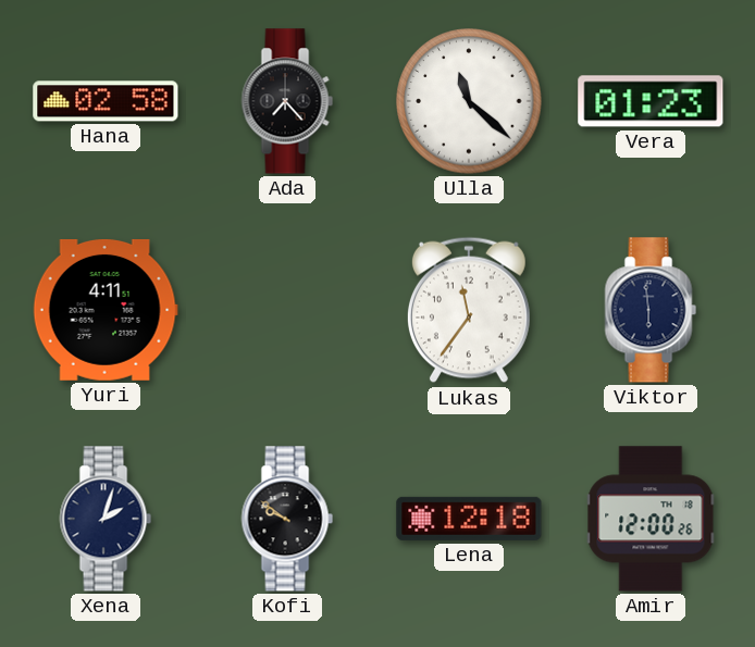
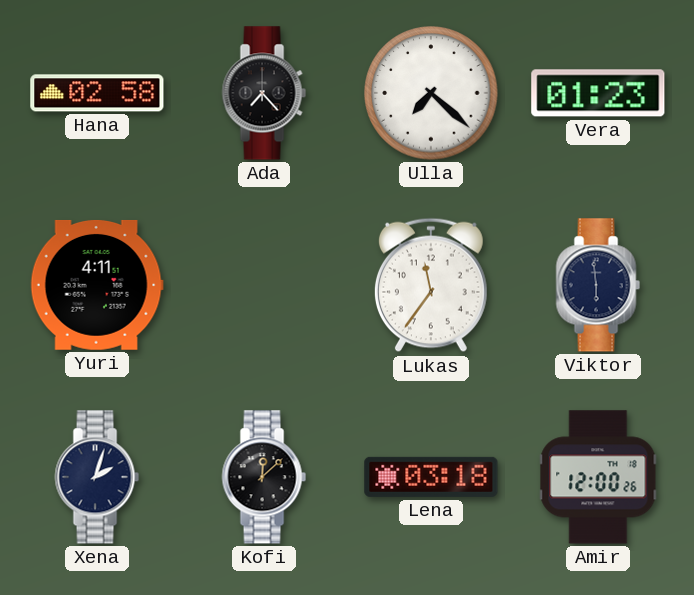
Ulla: 11:22 -> 7:22 (431, 93)
Kofi: 9:51 -> 12:08 (264, 477)
Lena: 12:18 -> 03:18 (431, 477)
